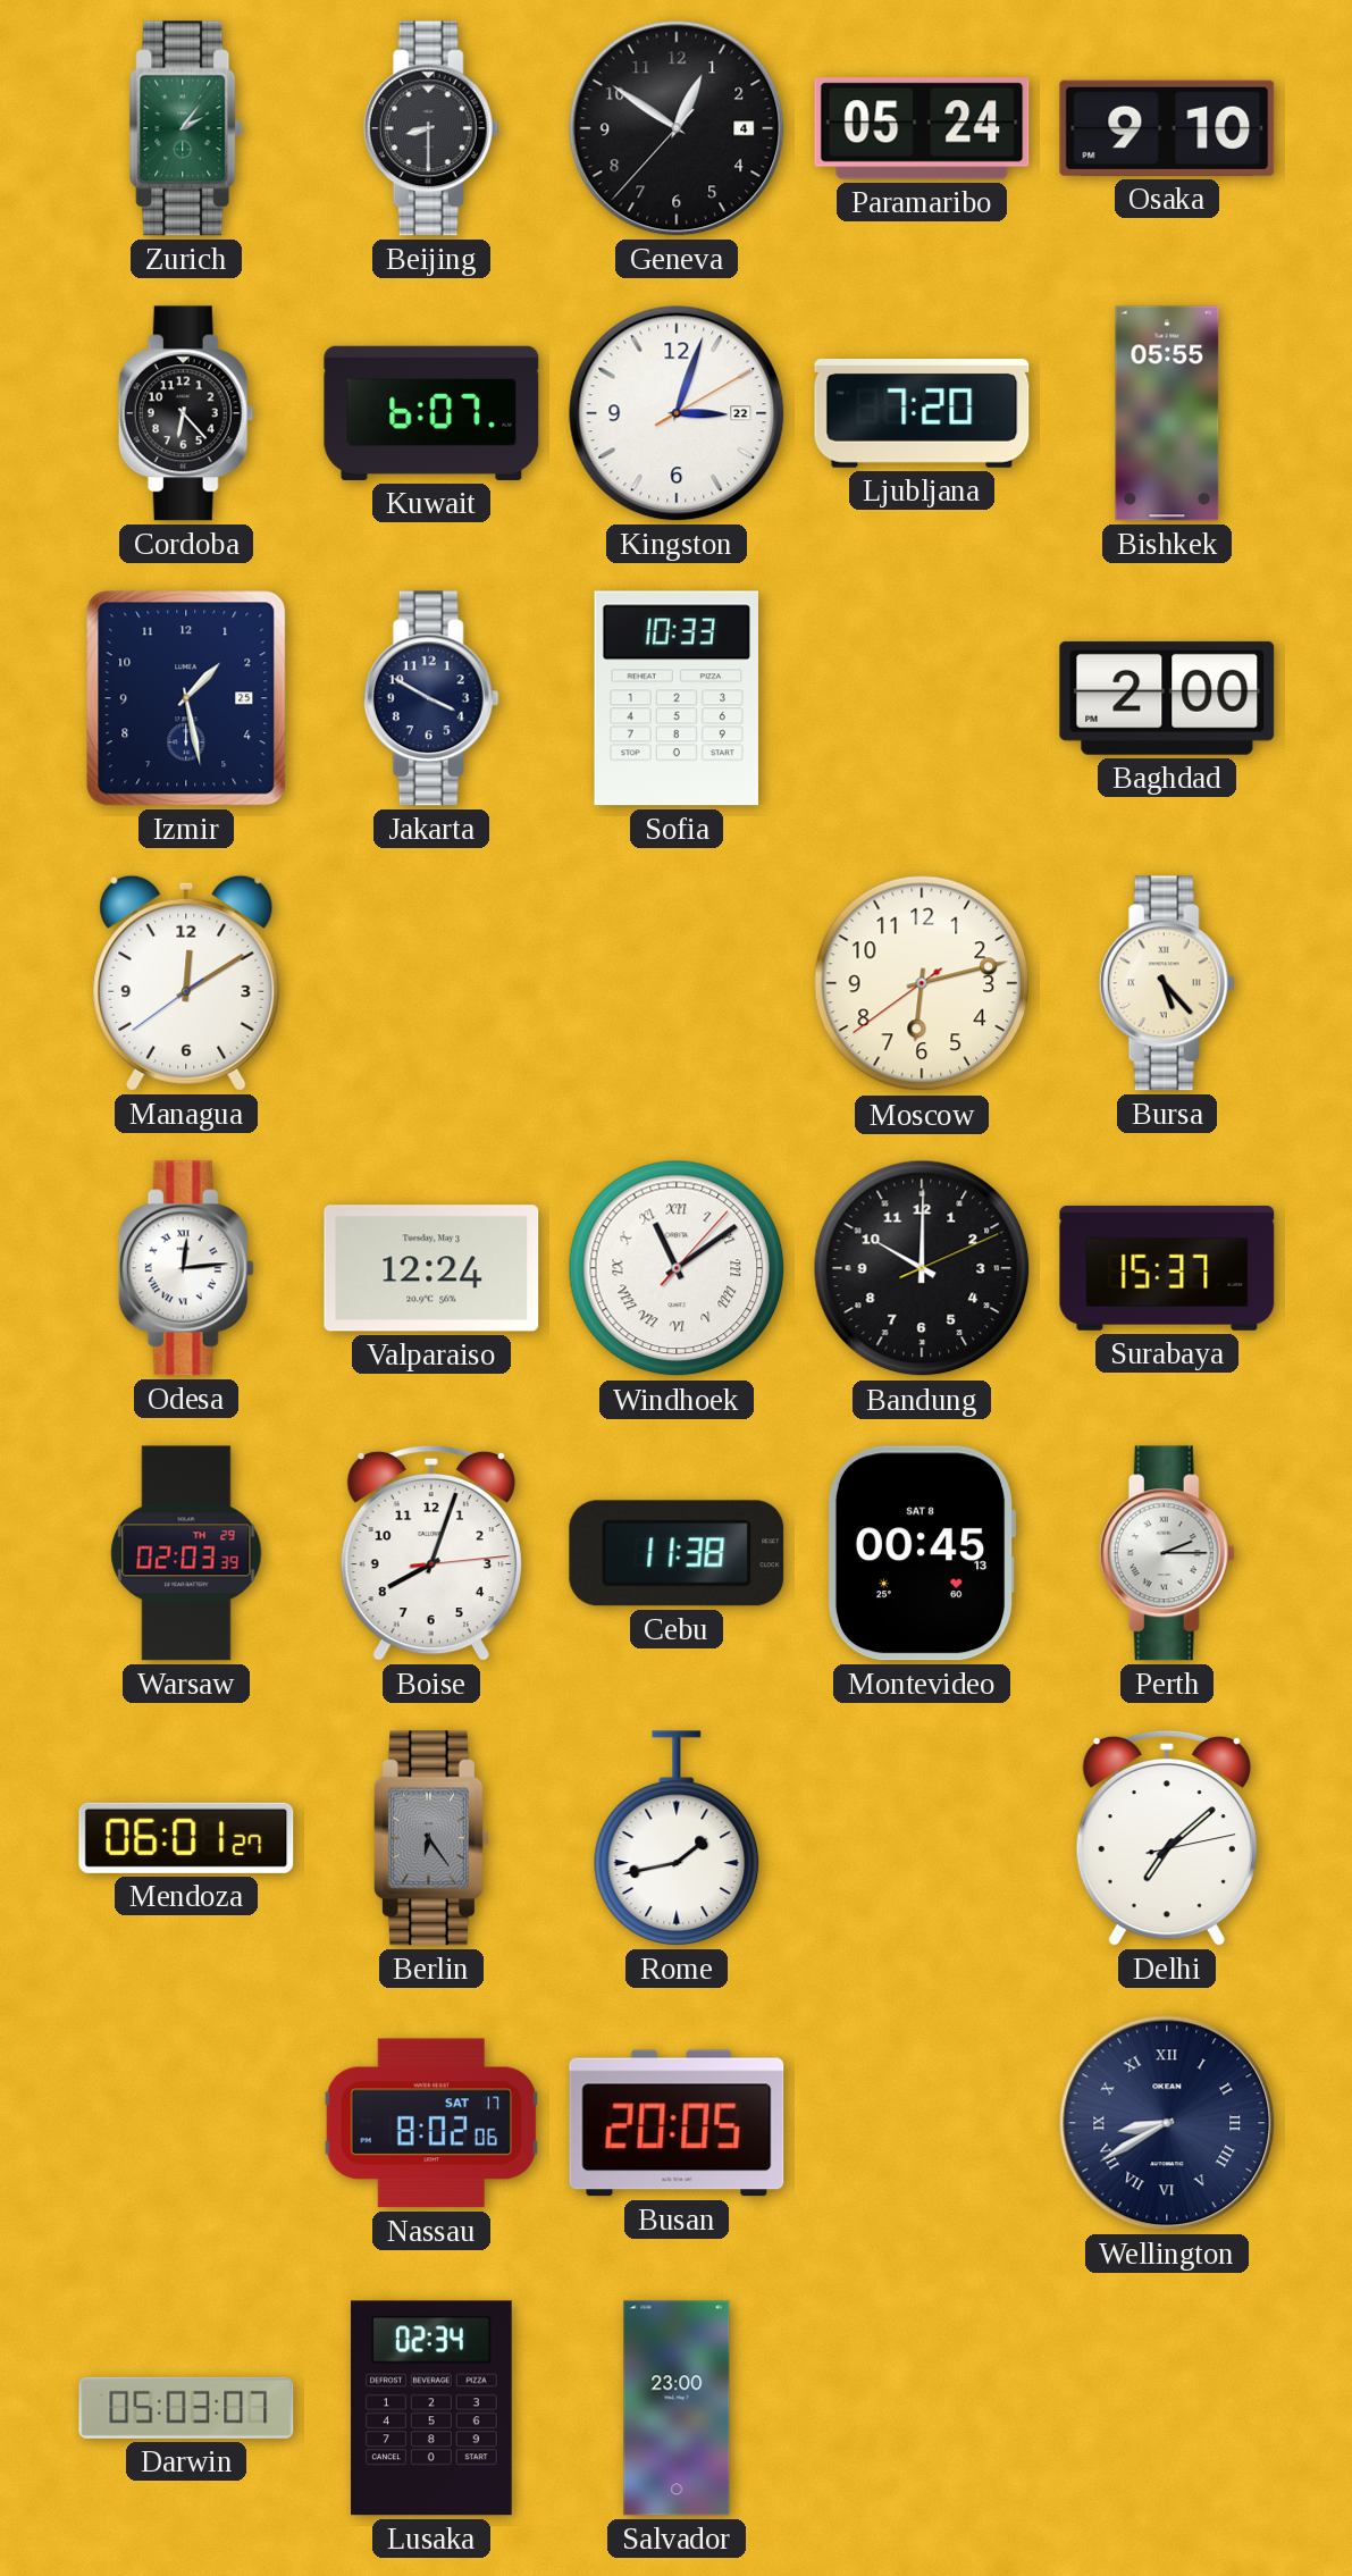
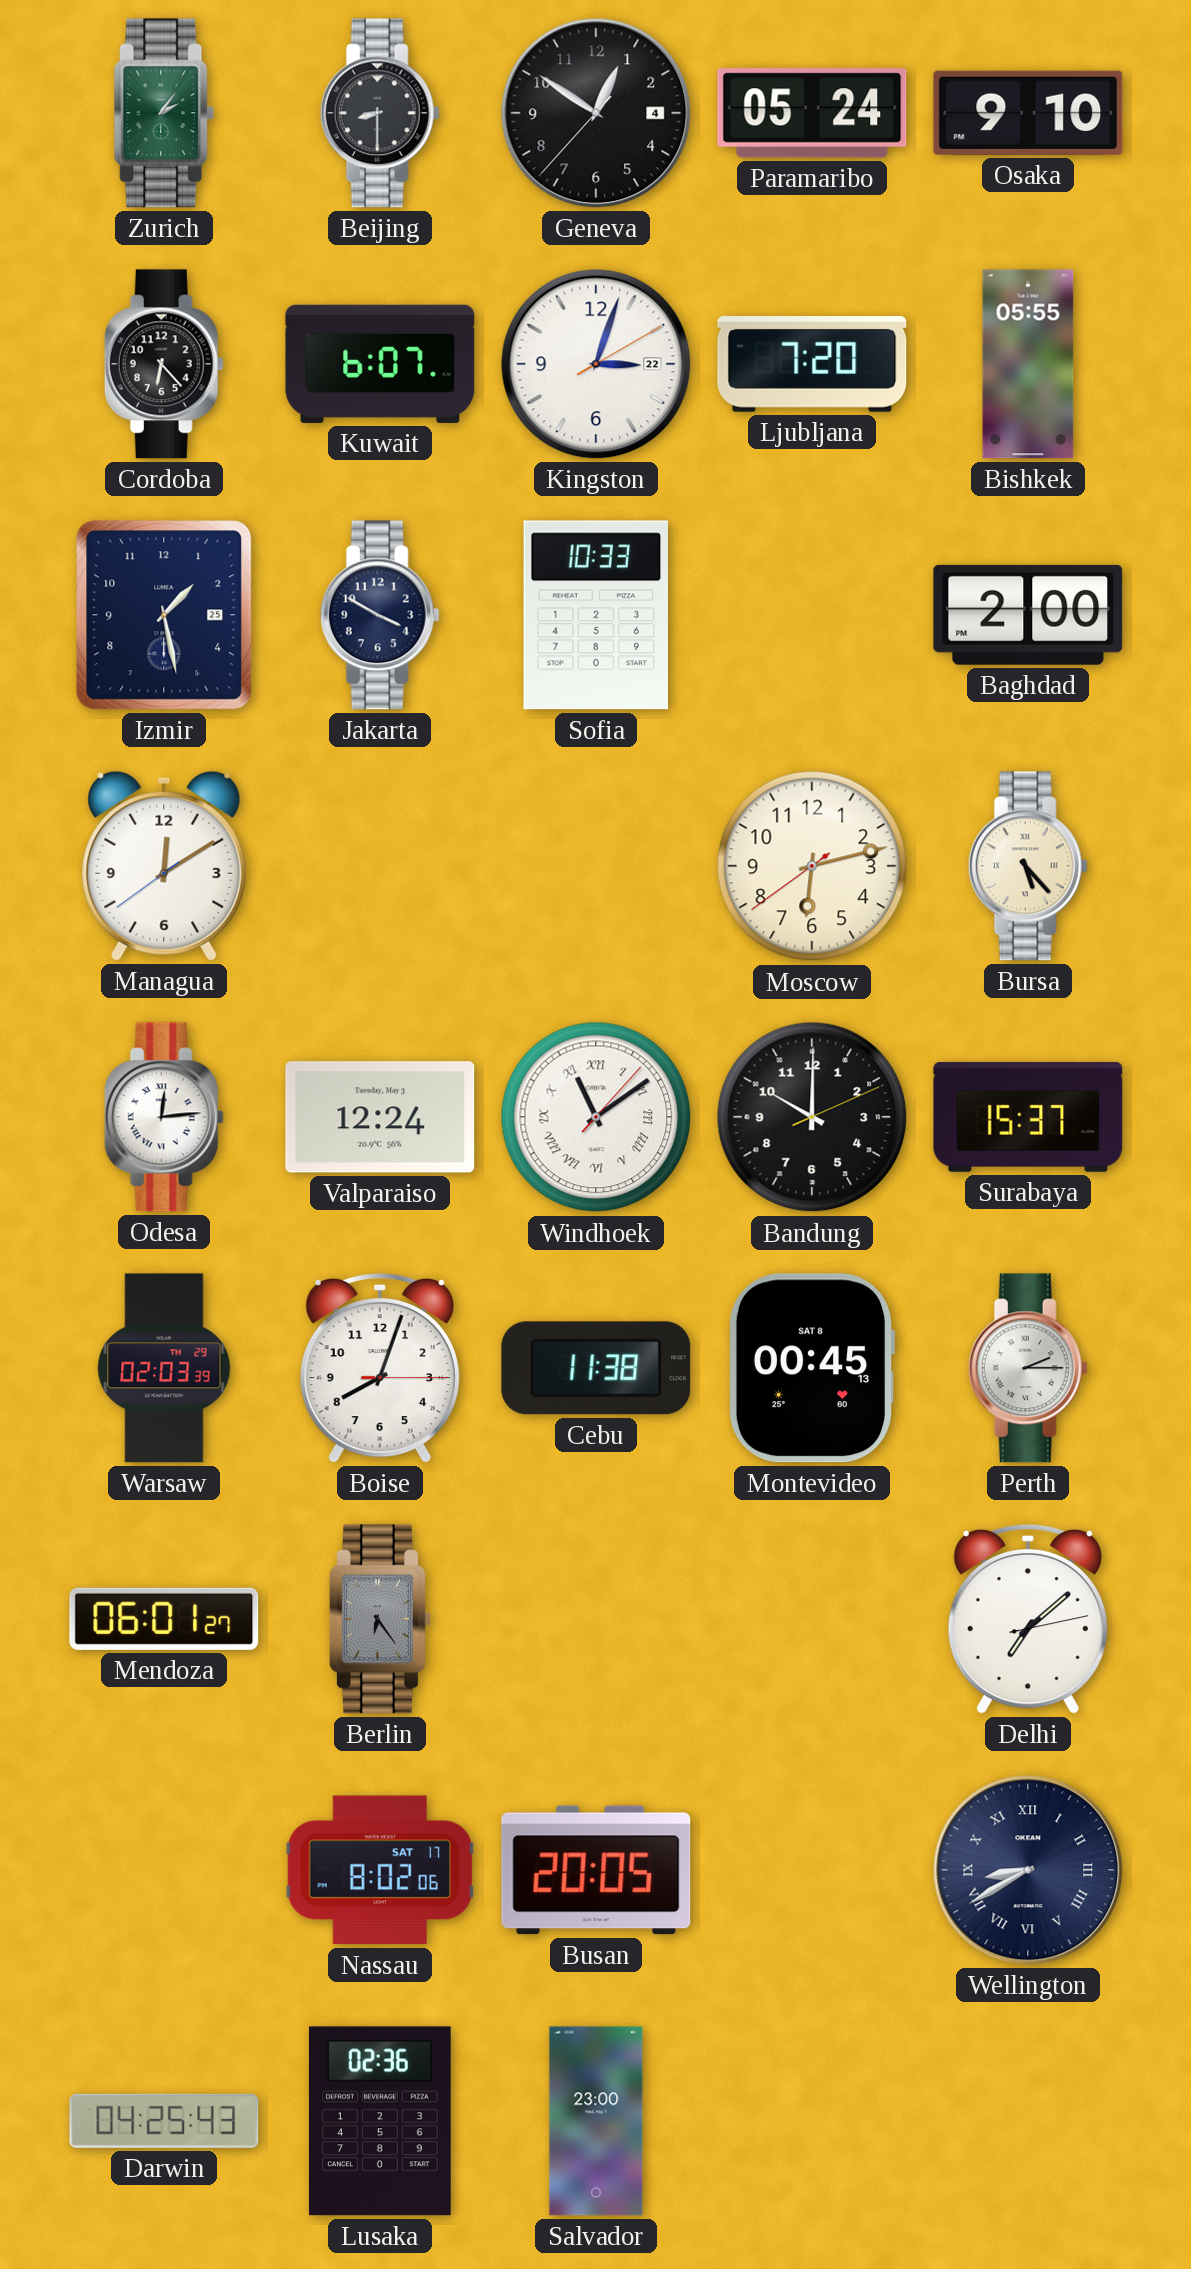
Boise: 8:03:14 -> 8:03:15 (380, 1368)
Rome: 1:43 -> none (677, 1838)
Darwin: 05:03 -> 04:25 (164, 2121)
Lusaka: 02:34 -> 02:36 (380, 2121)
